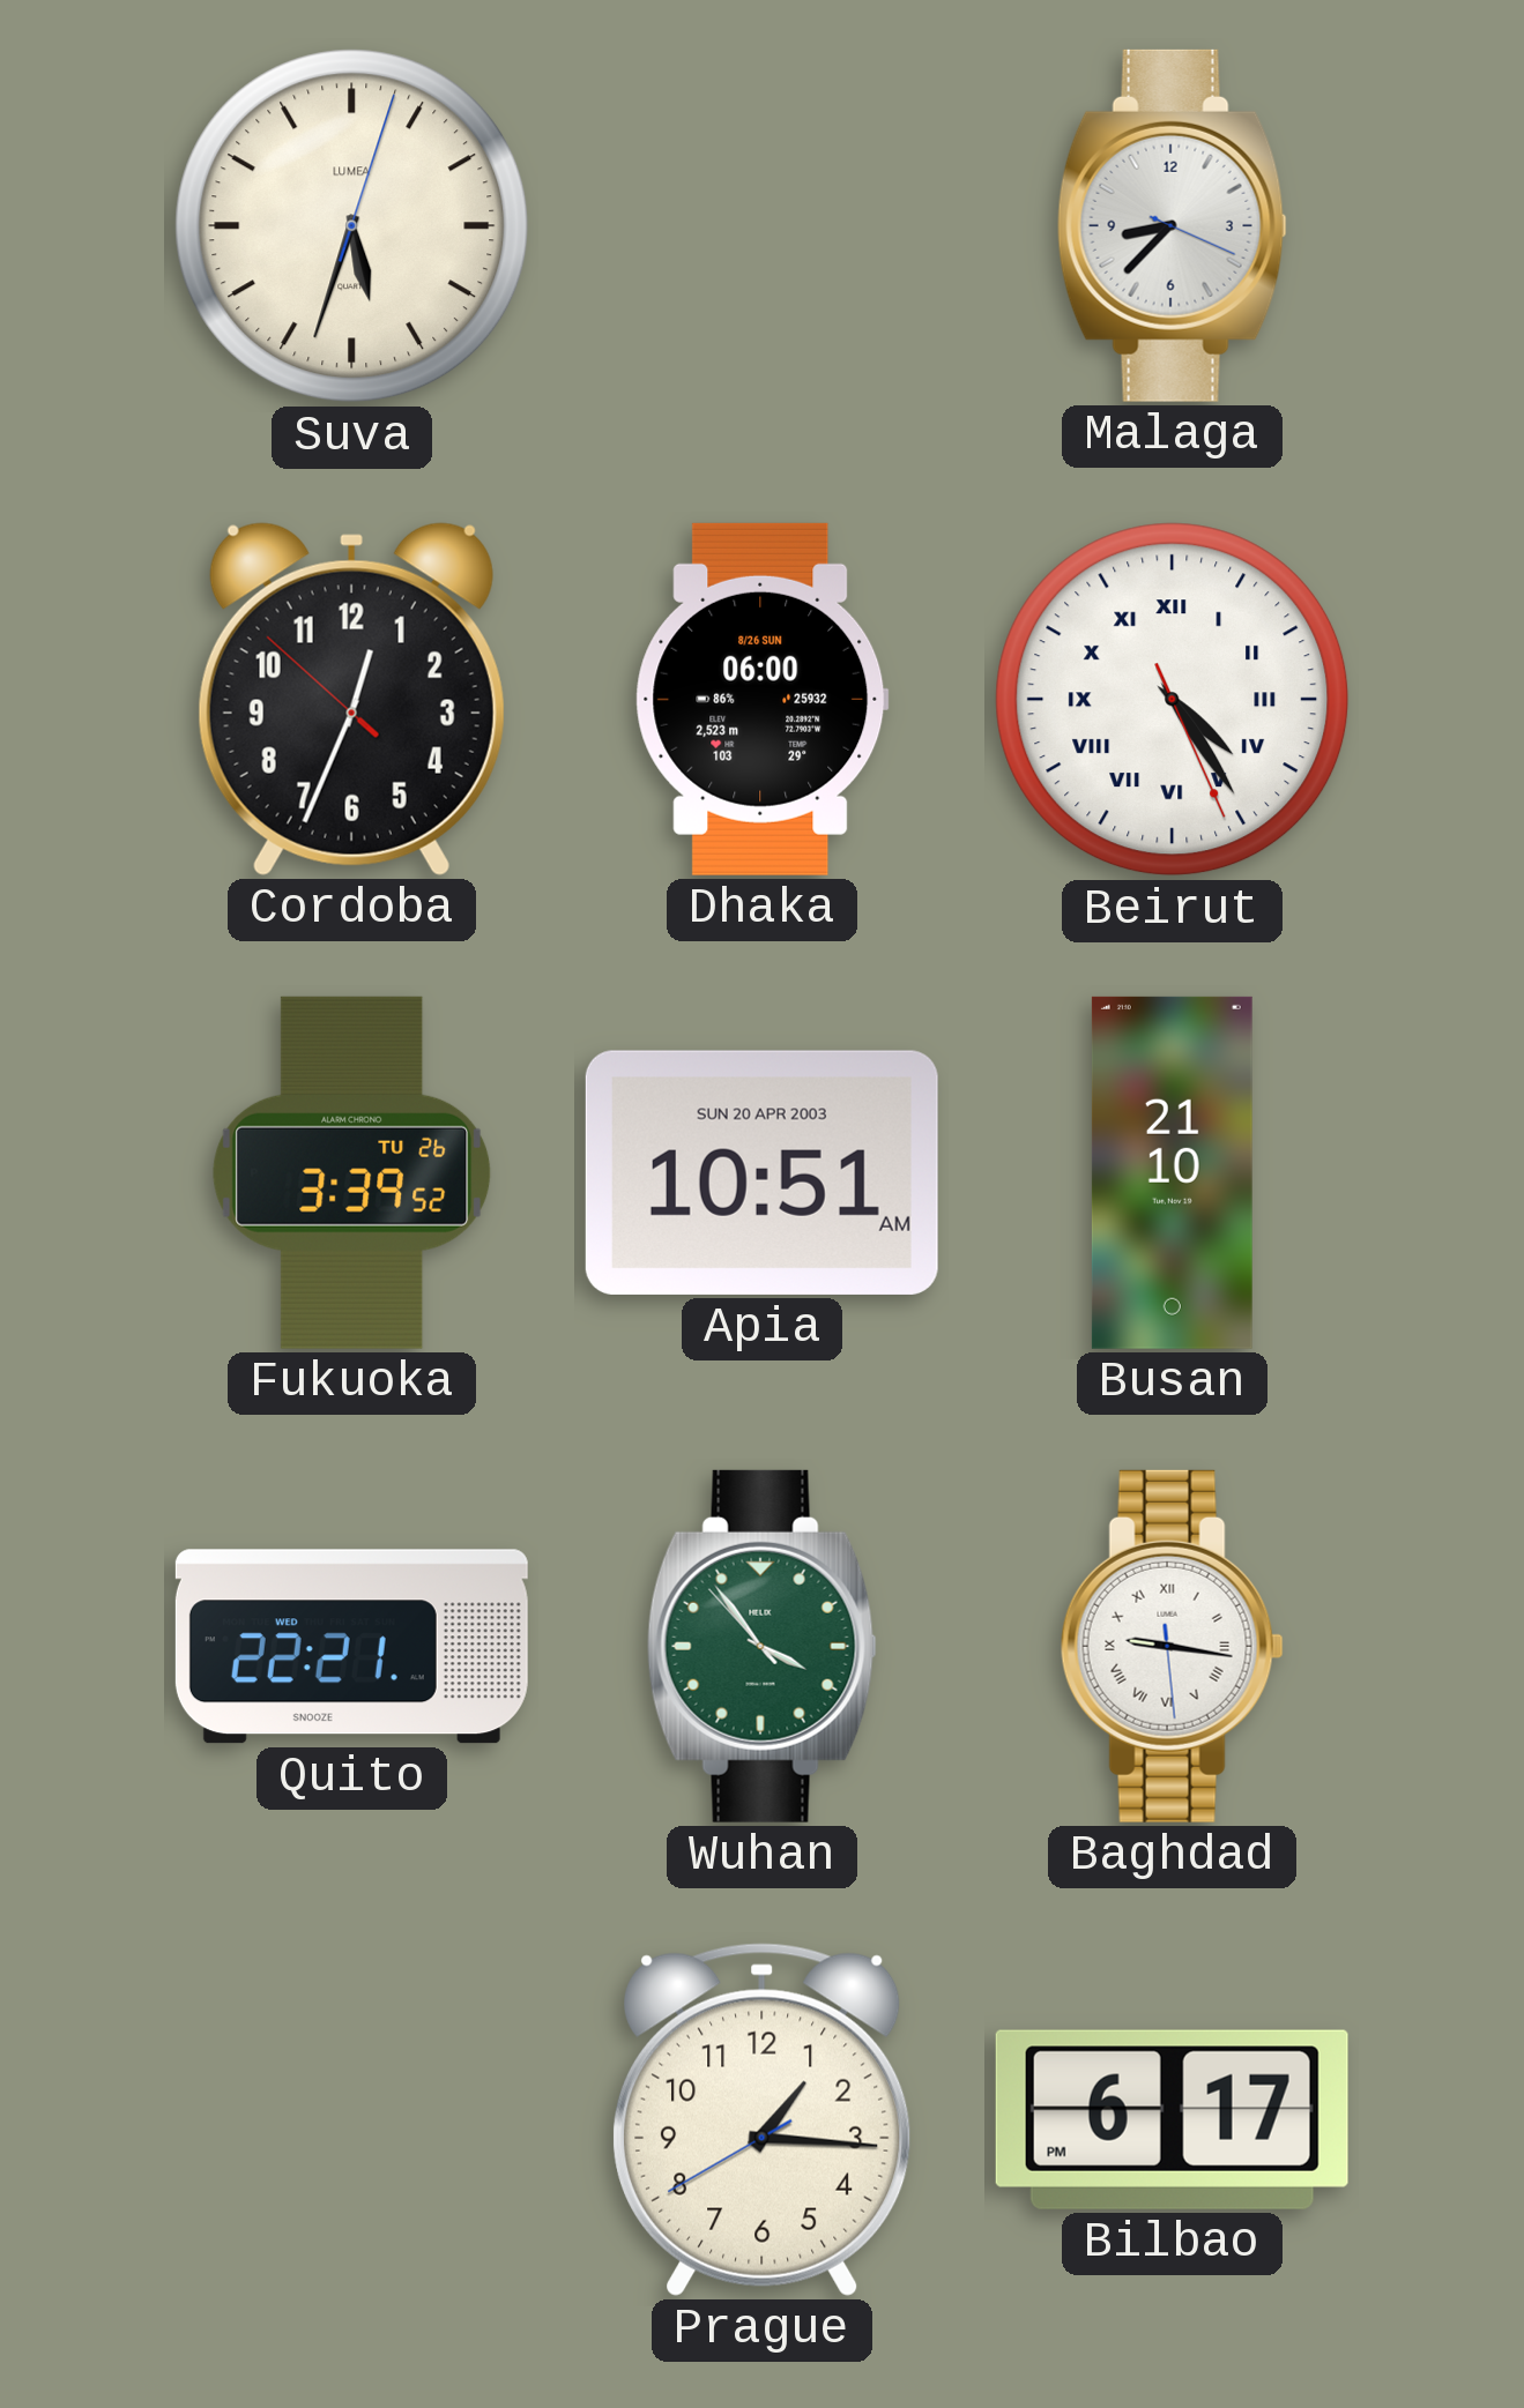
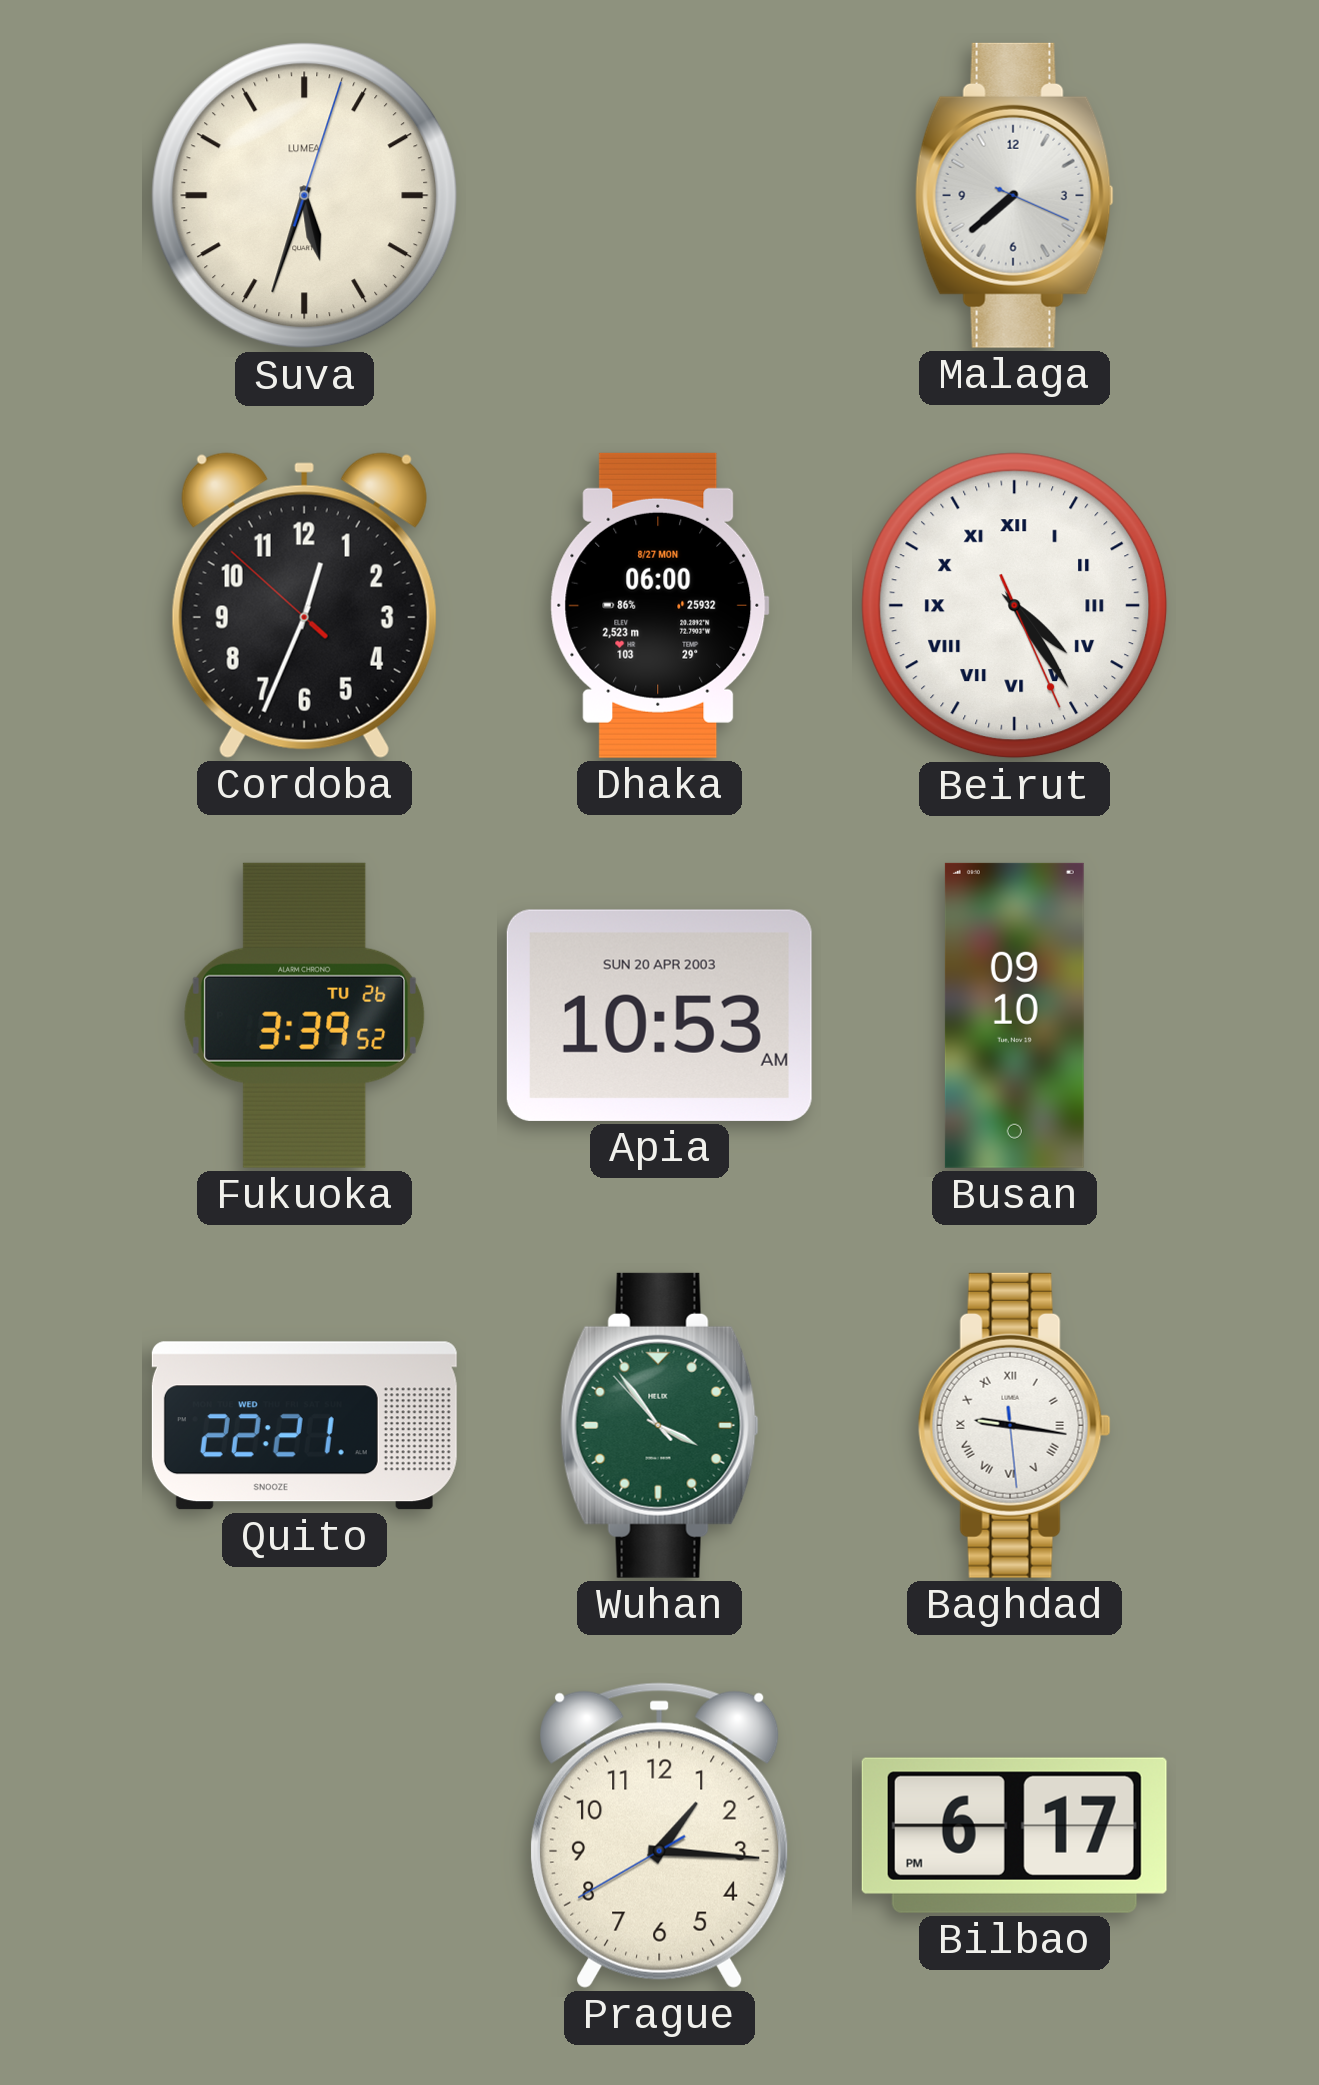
Malaga: 8:37 -> 7:38 (1014, 195)
Dhaka date: 8/26 SUN -> 8/27 MON (659, 605)
Apia: 10:51 -> 10:53 (659, 1015)
Busan: 21:10 -> 09:10 (1014, 1015)
